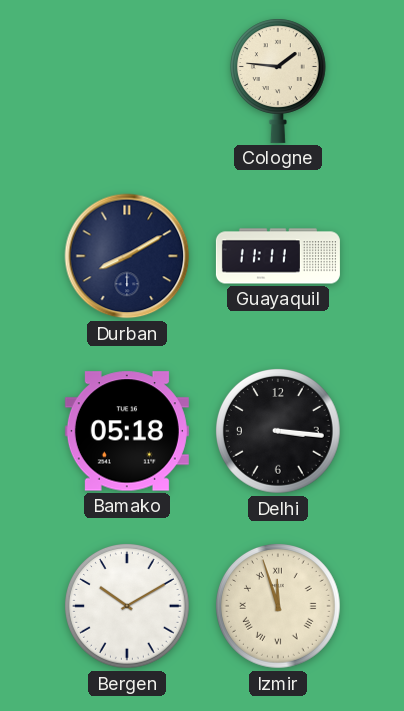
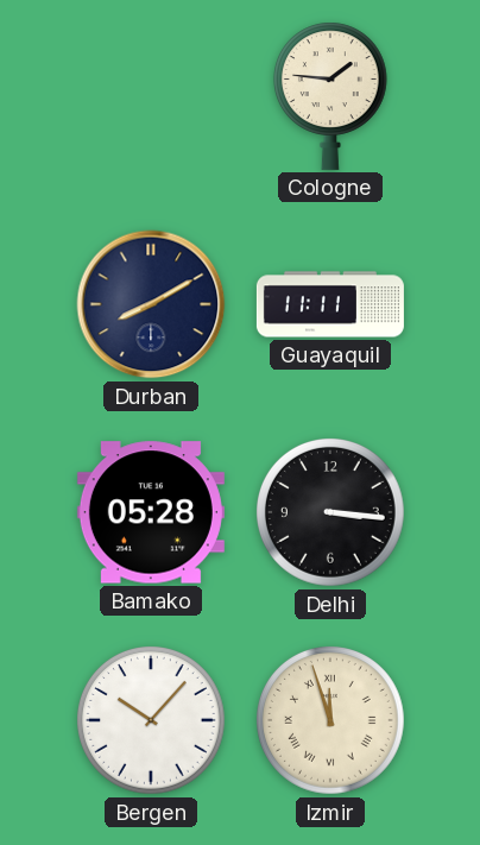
Bamako: 05:18 -> 05:28 (151, 512)
Bergen: 10:10 -> 10:07 (152, 721)
